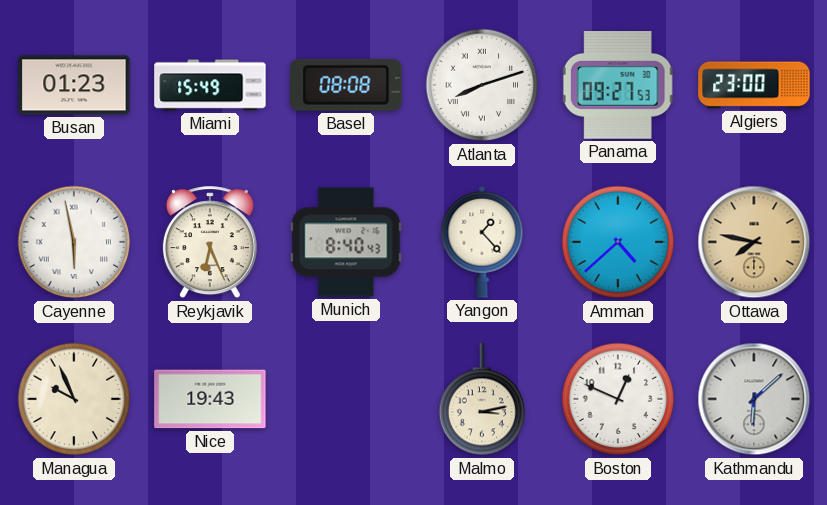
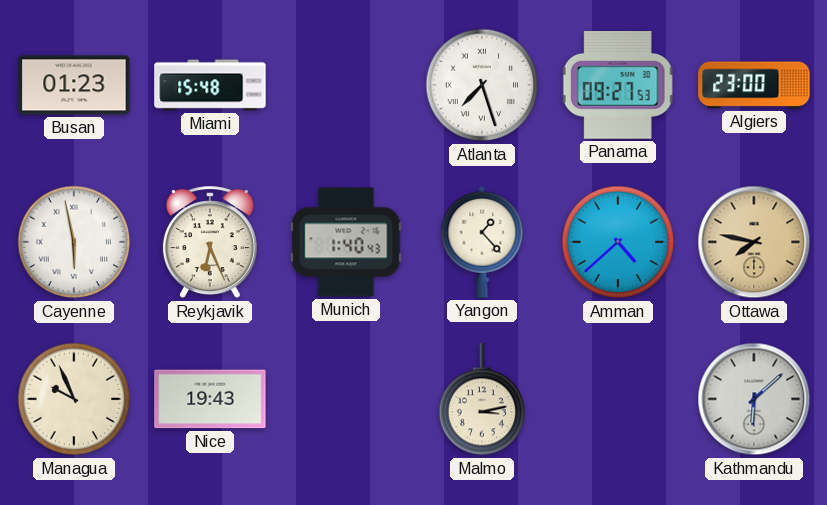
Miami: 15:49 -> 15:48 (210, 85)
Basel: 08:08 -> none (346, 85)
Atlanta: 8:12 -> 7:27 (482, 85)
Munich: 8:40 -> 1:40 (346, 242)
Boston: 12:49 -> none (618, 399)
